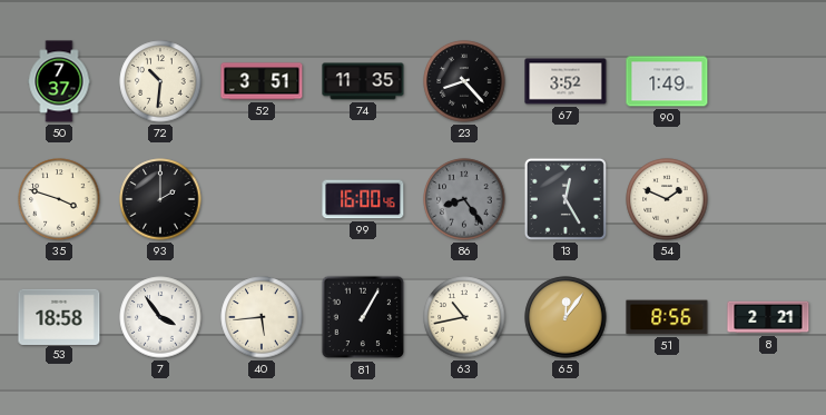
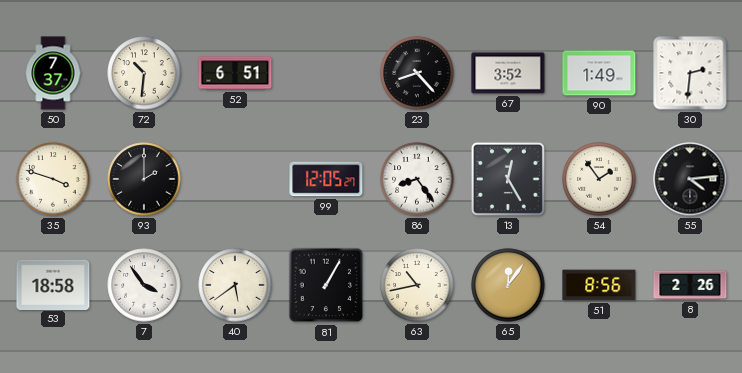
52: 3:51 -> 6:51 (235, 73)
74: 11:35 -> none (363, 81)
30: none -> 2:31 (690, 73)
99: 16:00 -> 12:05 (326, 179)
86 dial: grey -> white (417, 179)
54: 1:49 -> 1:54 (599, 179)
55: none -> 4:14 (690, 179)
40: 5:44 -> 5:39 (235, 285)
8: 2:21 -> 2:26 (690, 285)
